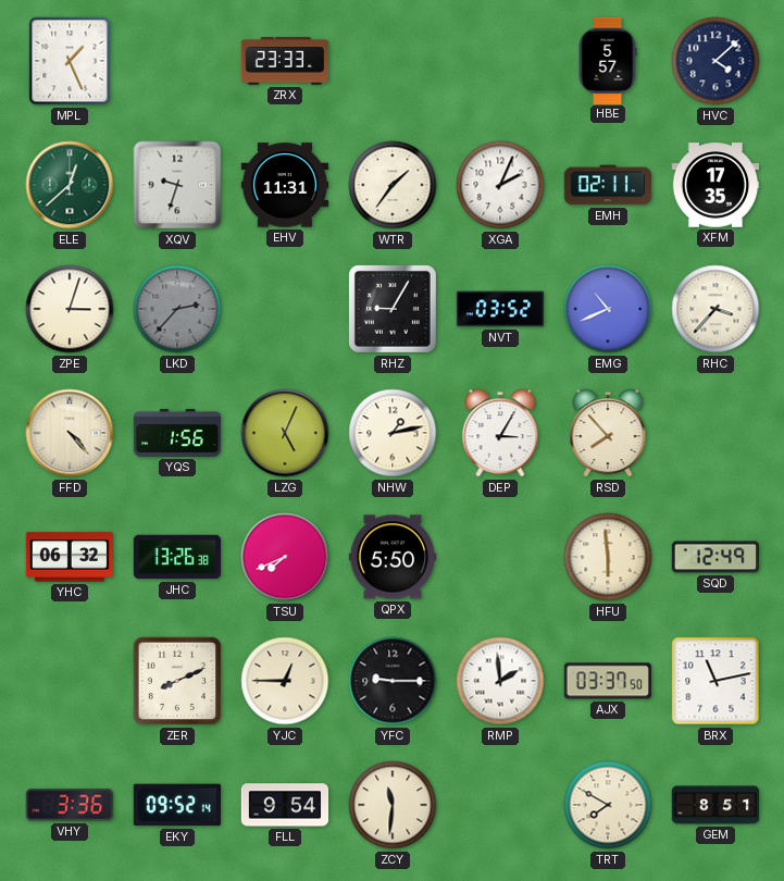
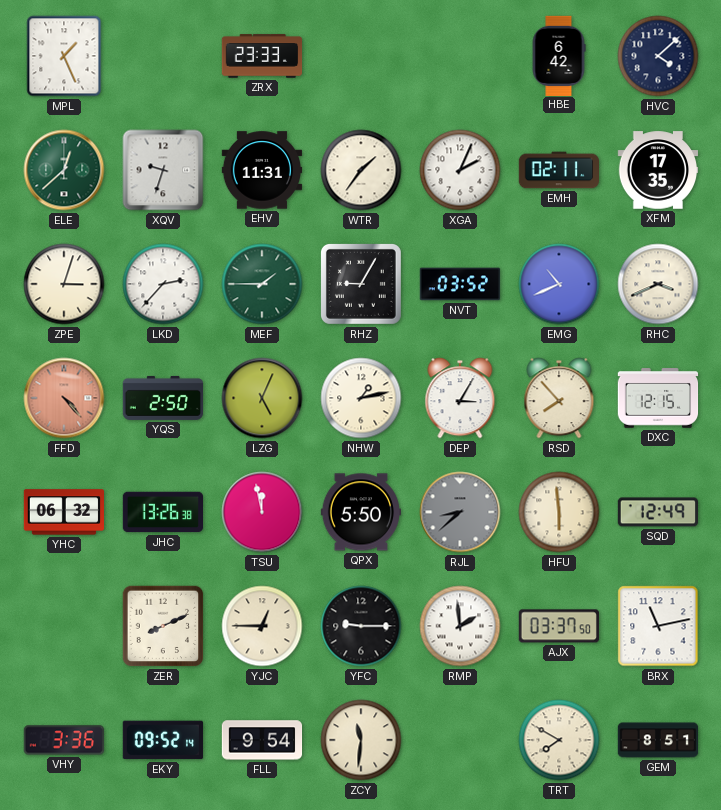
HBE: 5:57 -> 6:42 (559, 55)
LKD dial: grey -> white (163, 284)
MEF: none -> 1:45 (262, 284)
RHC: 3:37 -> 3:41 (658, 284)
FFD dial: cream -> salmon (64, 398)
YQS: 1:56 -> 2:50 (163, 398)
DXC: none -> 12:15 (658, 398)
TSU: 7:41 -> 11:58 (262, 512)
RJL: none -> 8:38 (460, 512)
